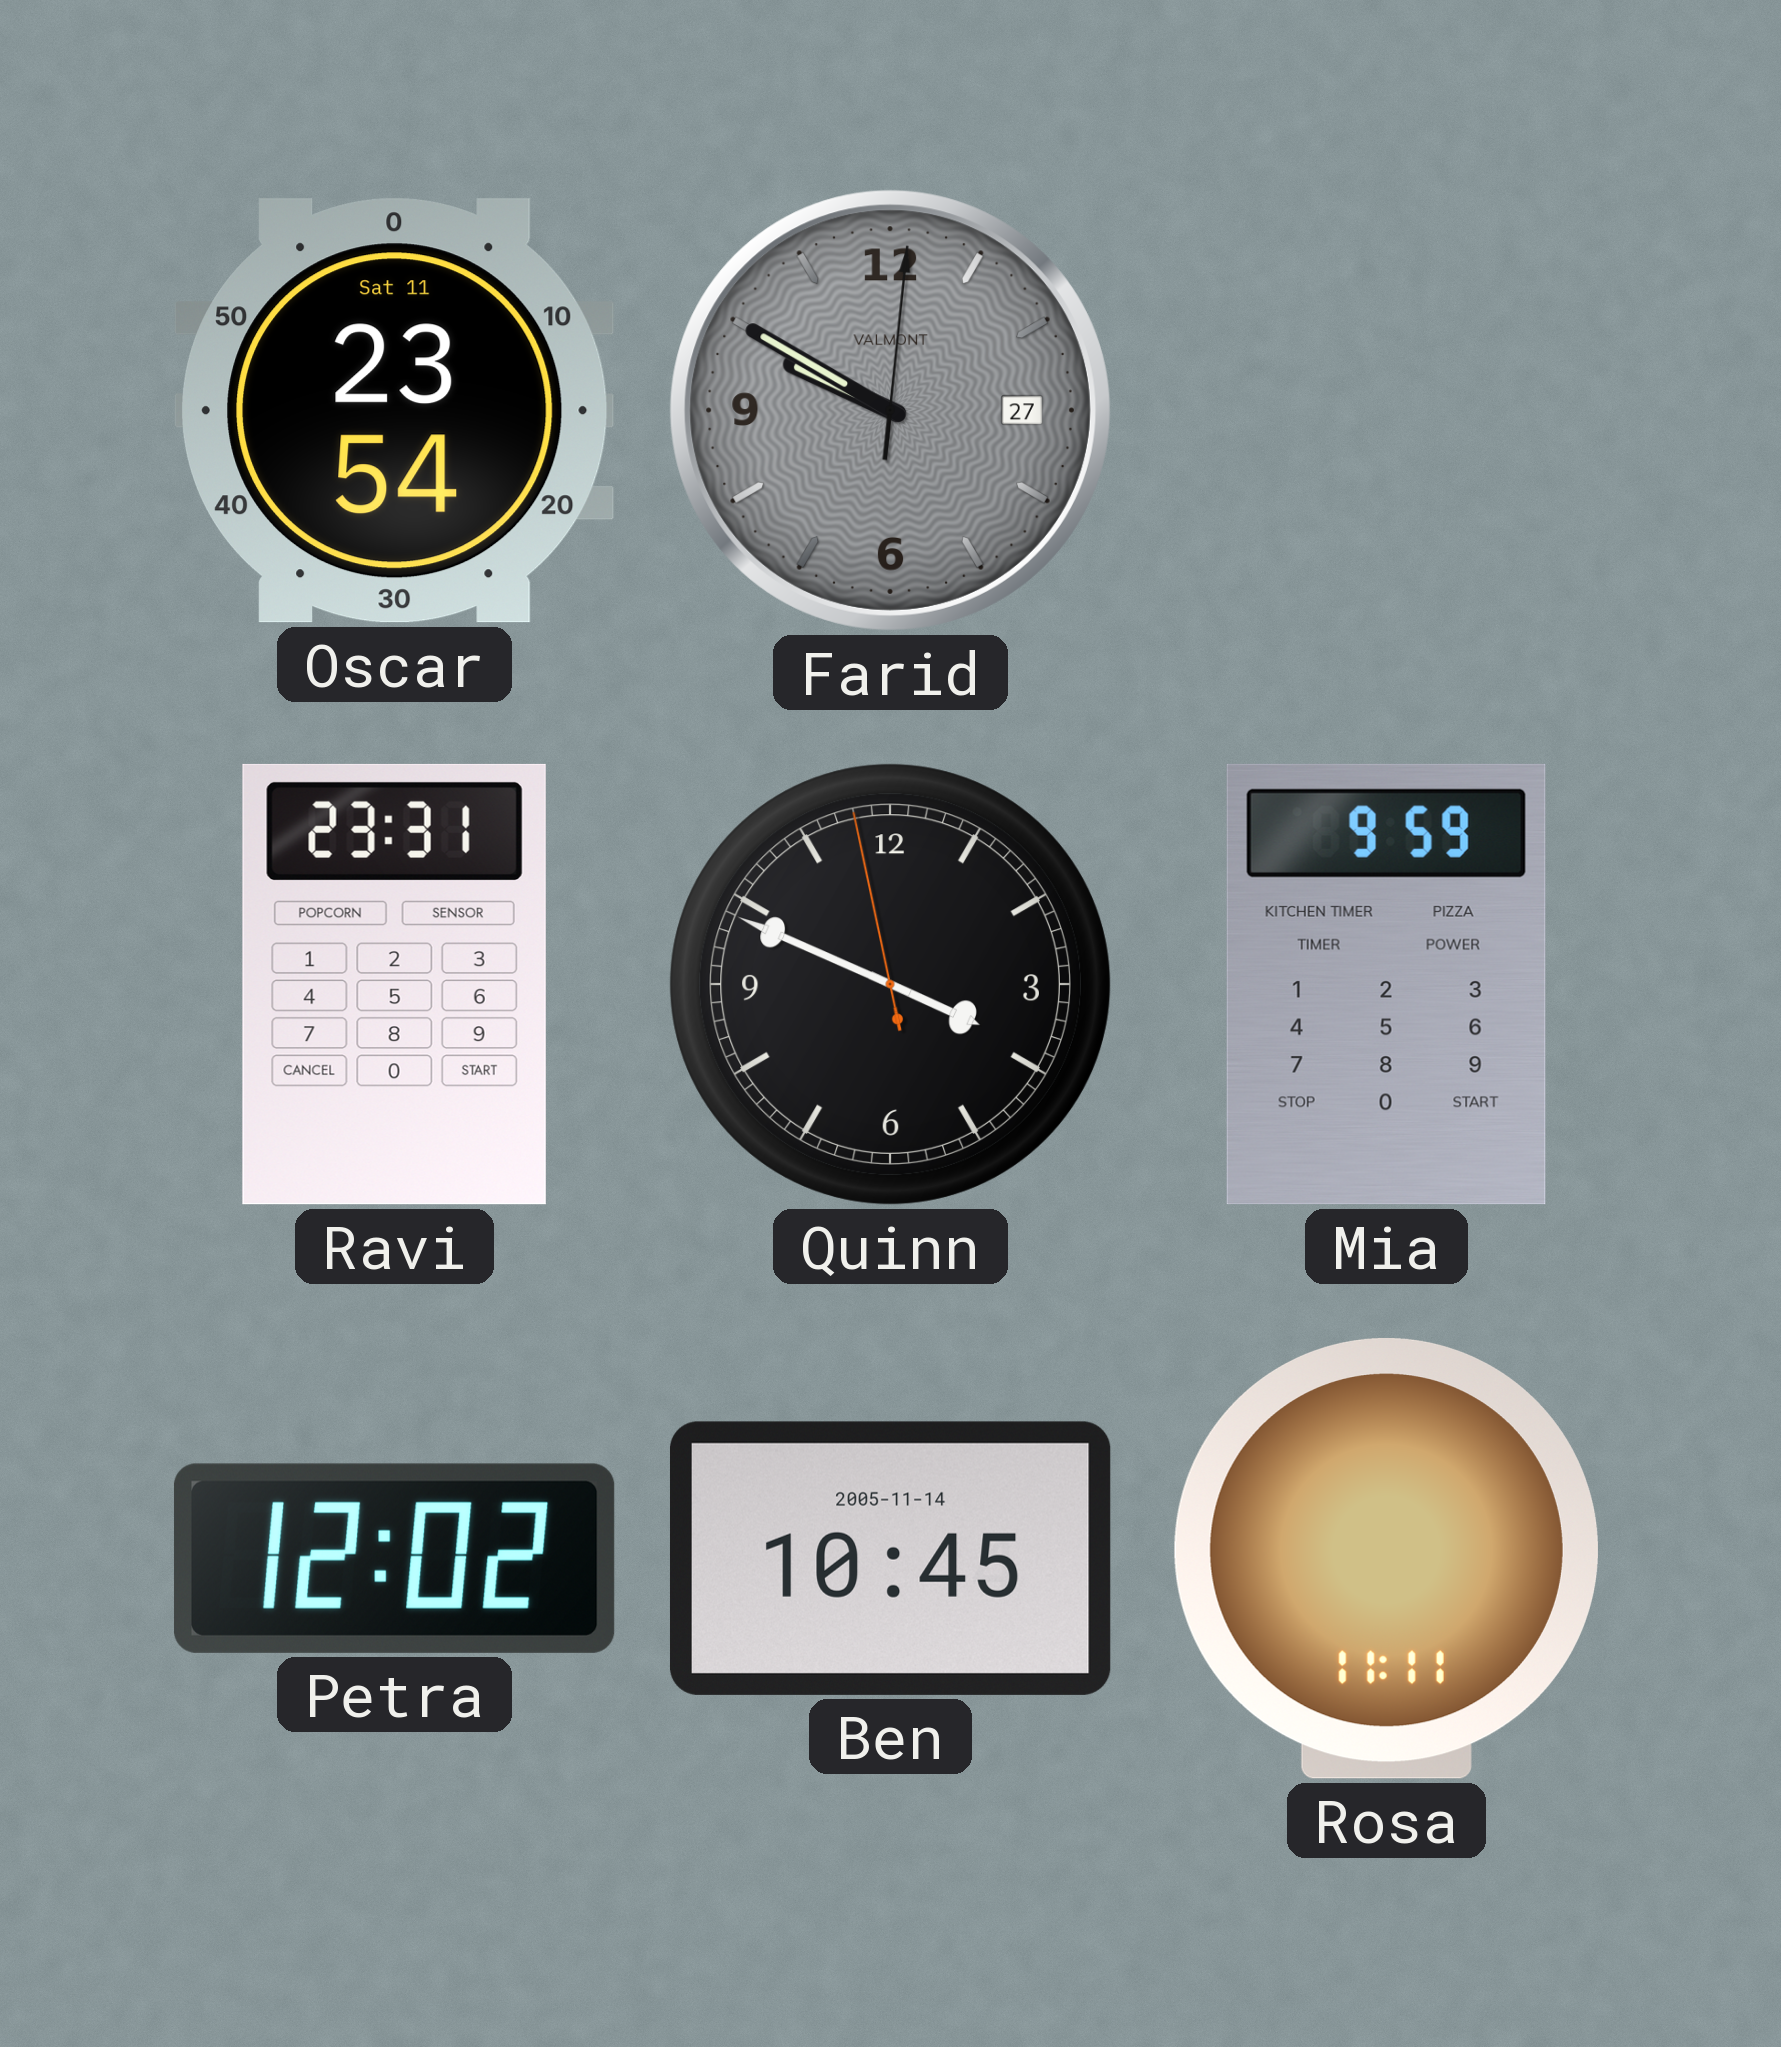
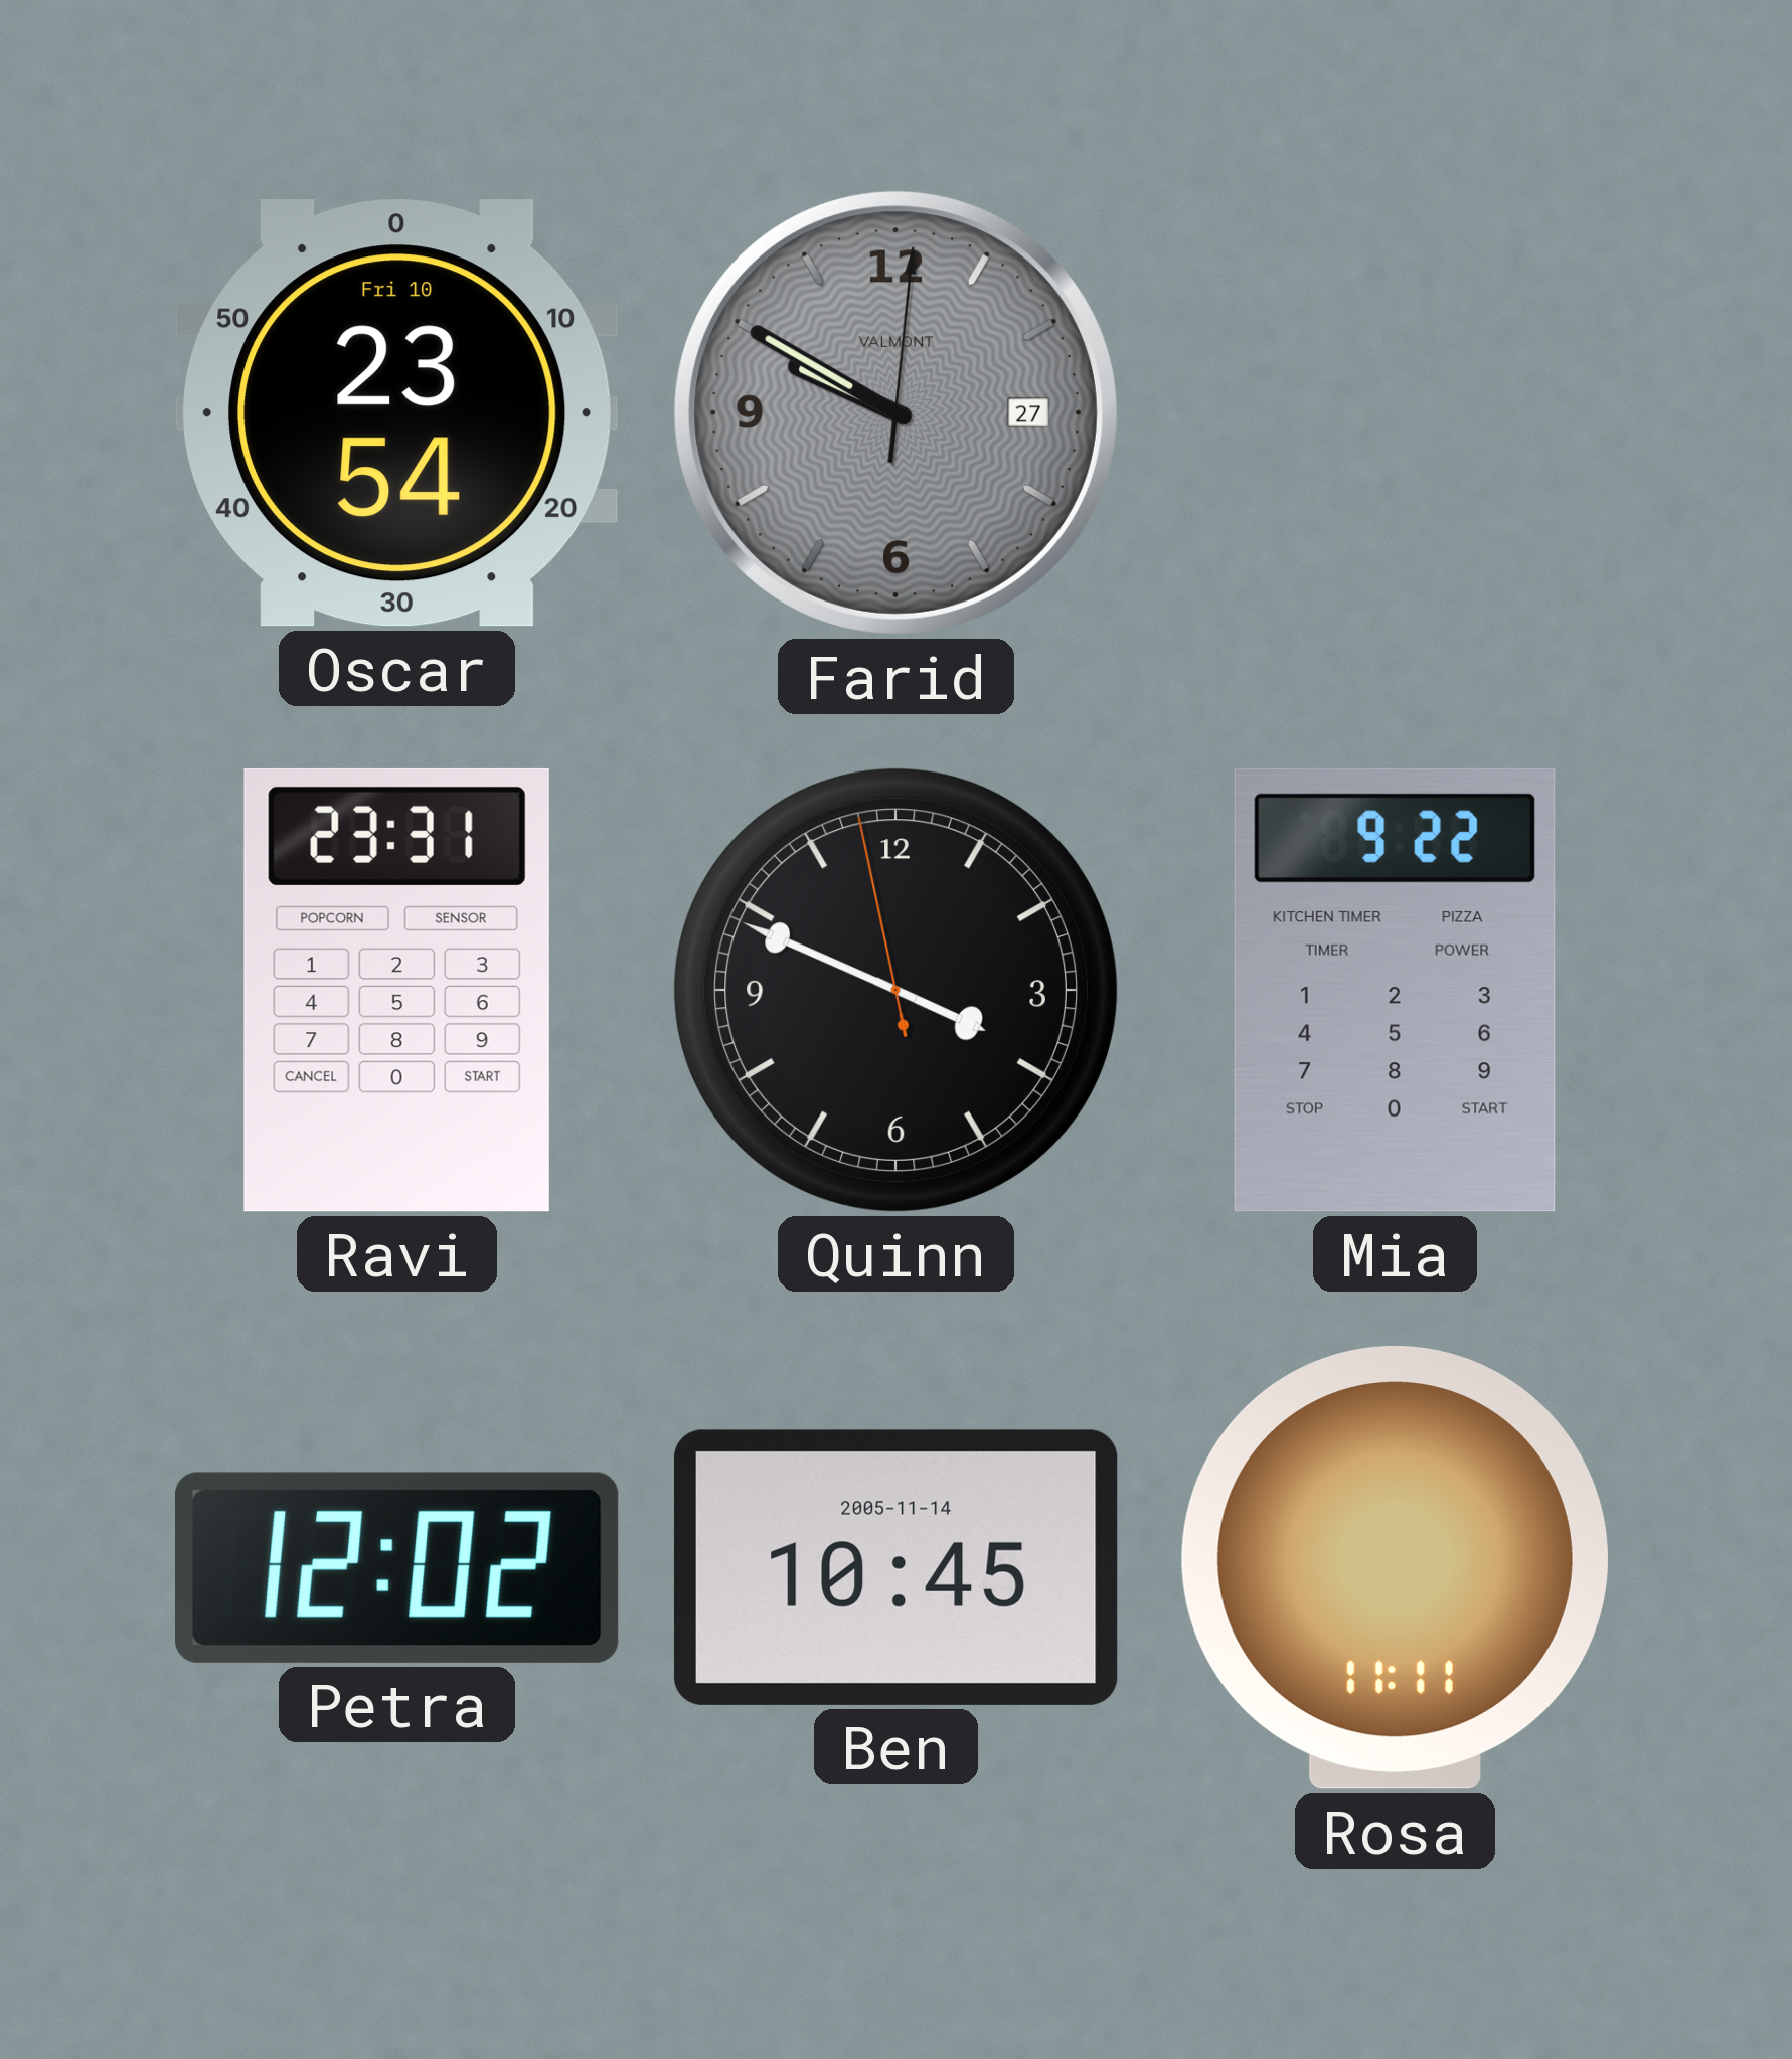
Oscar date: Sat 11 -> Fri 10 (397, 413)
Mia: 9:59 -> 9:22 (1395, 990)
